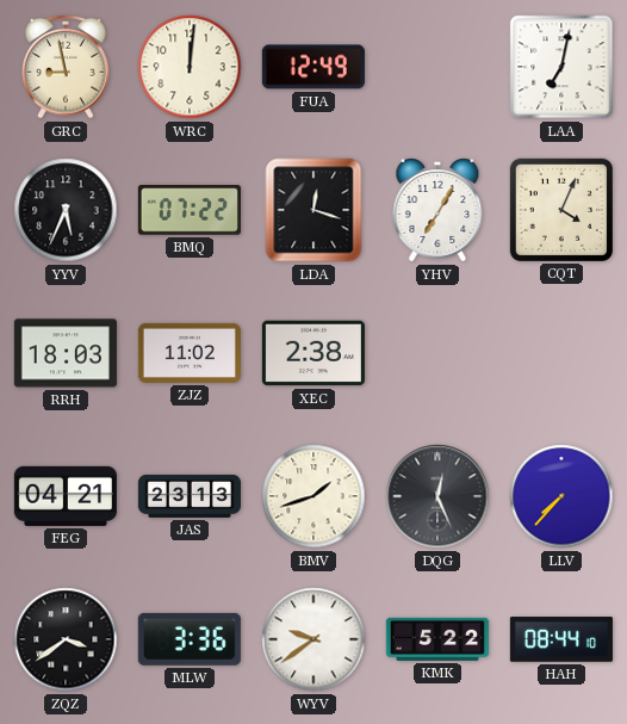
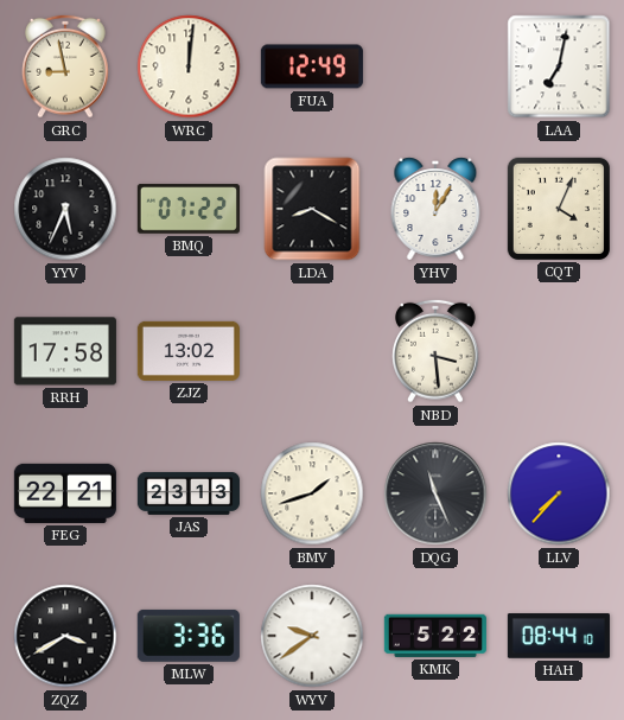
LDA: 12:18 -> 8:20 (312, 209)
YHV: 7:05 -> 12:05 (435, 209)
RRH: 18:03 -> 17:58 (65, 351)
ZJZ: 11:02 -> 13:02 (189, 351)
XEC: 2:38 -> none (313, 353)
NBD: none -> 3:29 (437, 351)
FEG: 04:21 -> 22:21 (65, 493)
DQG: 12:26 -> 11:26 (435, 493)
ZQZ: 3:39 -> 3:40 (65, 636)
